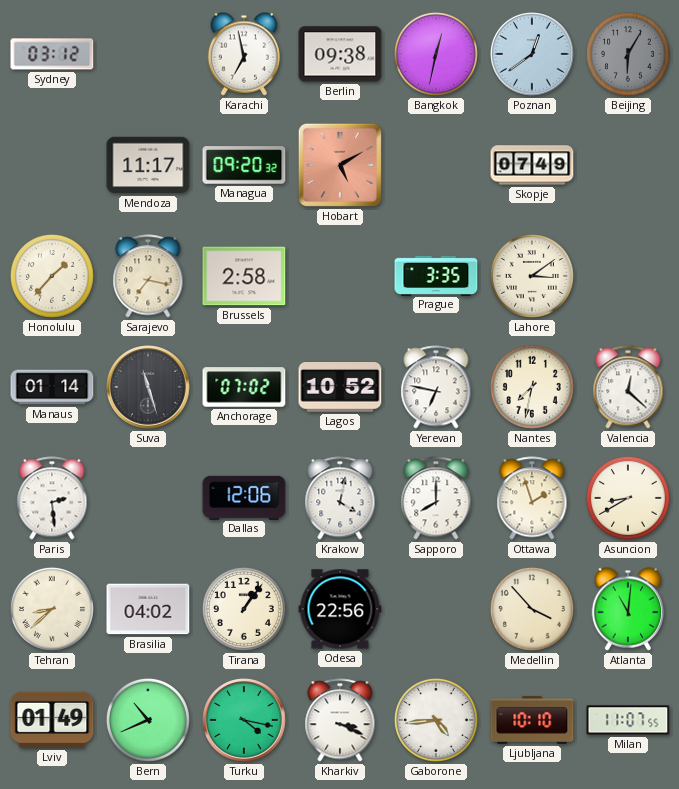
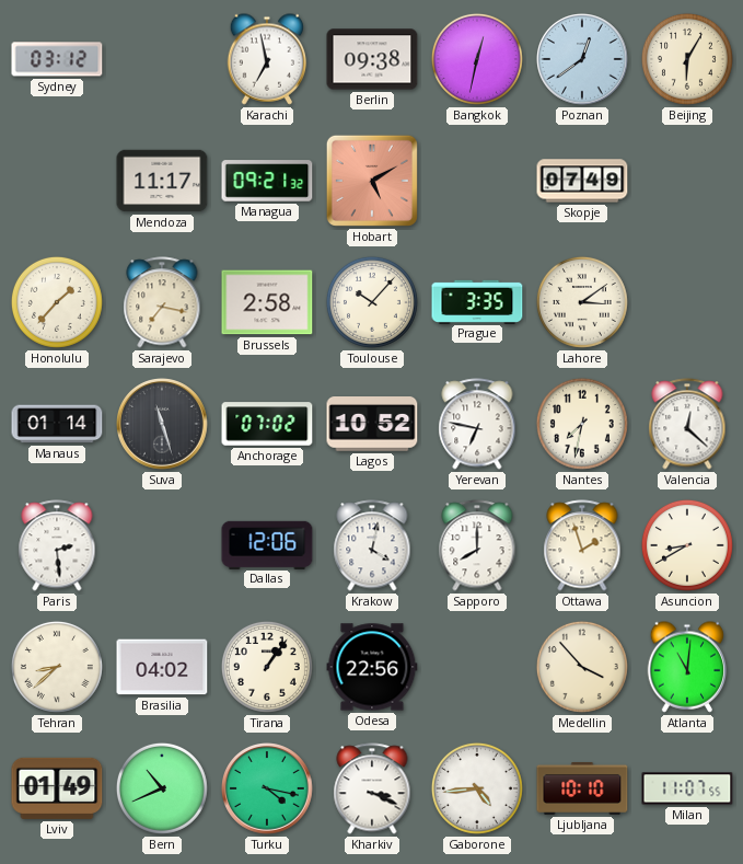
Beijing dial: grey -> cream (687, 59)
Managua: 09:20 -> 09:21 (267, 181)
Toulouse: none -> 10:07 (372, 302)
